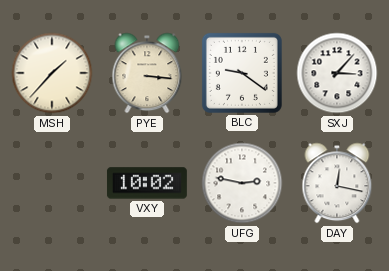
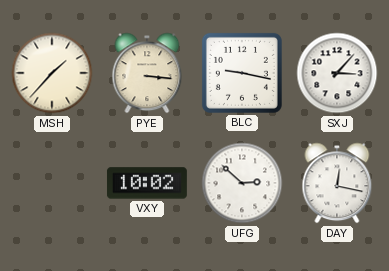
BLC: 9:21 -> 9:17 (242, 73)
UFG: 2:47 -> 2:52 (242, 183)
